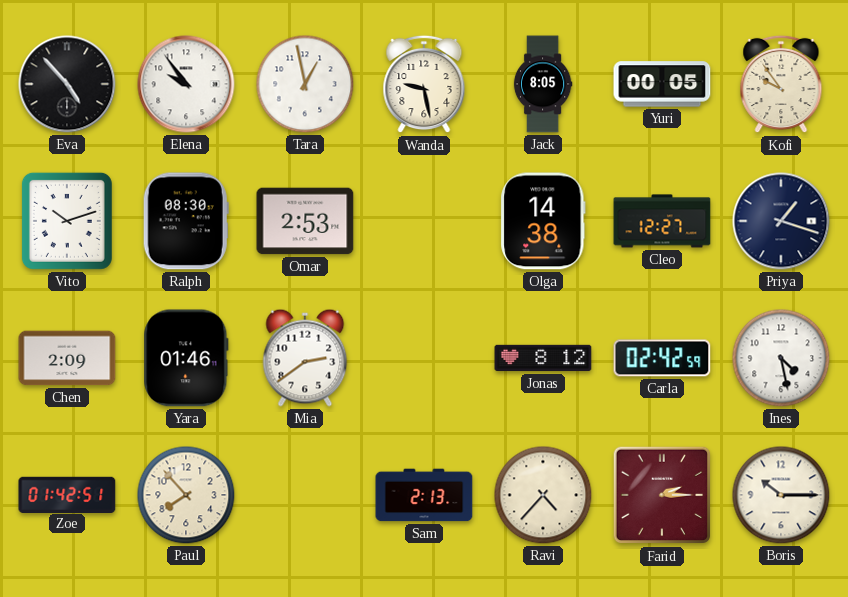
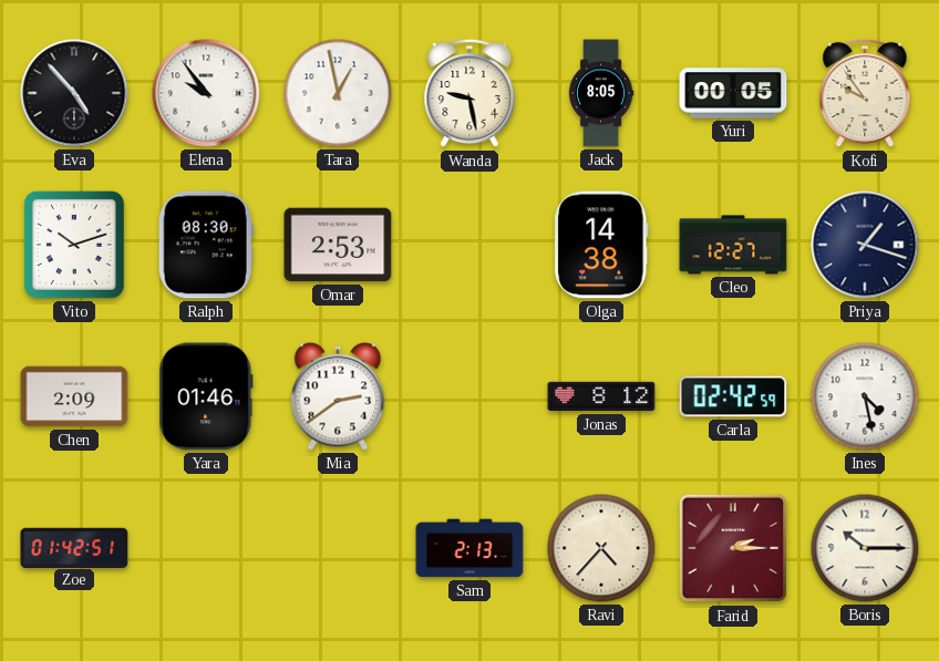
Paul: 7:53 -> none (186, 495)
